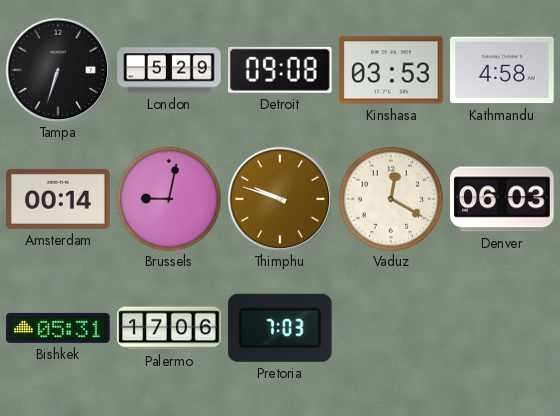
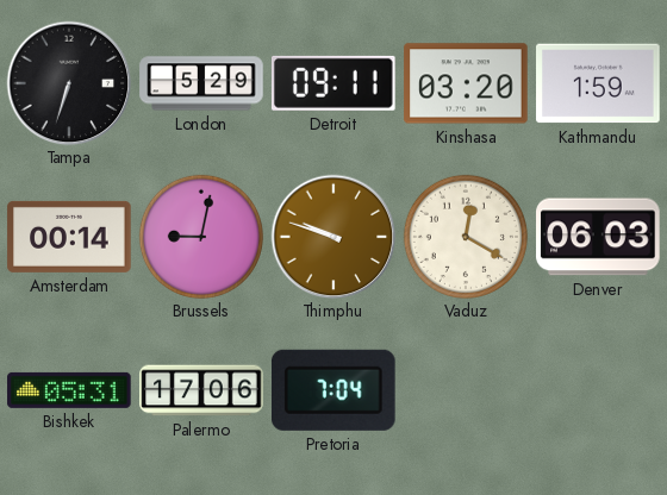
Detroit: 09:08 -> 09:11 (333, 83)
Kinshasa: 03:53 -> 03:20 (466, 83)
Kathmandu: 4:58 -> 1:59 (598, 83)
Pretoria: 7:03 -> 7:04 (333, 390)
